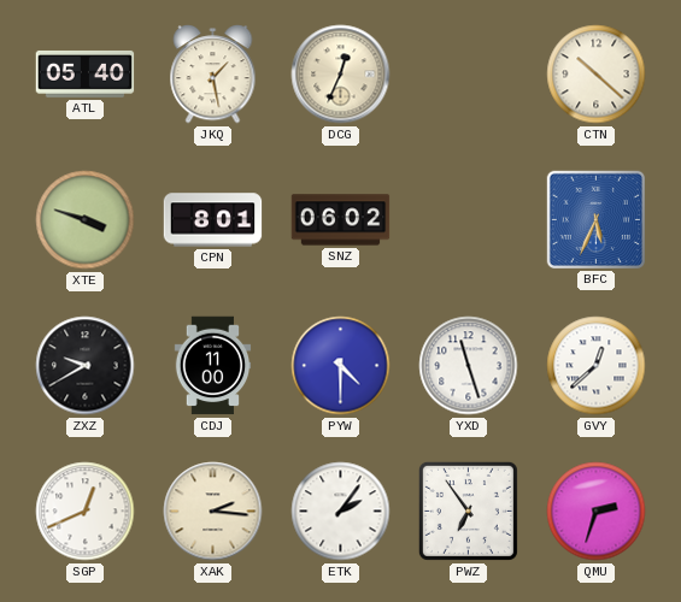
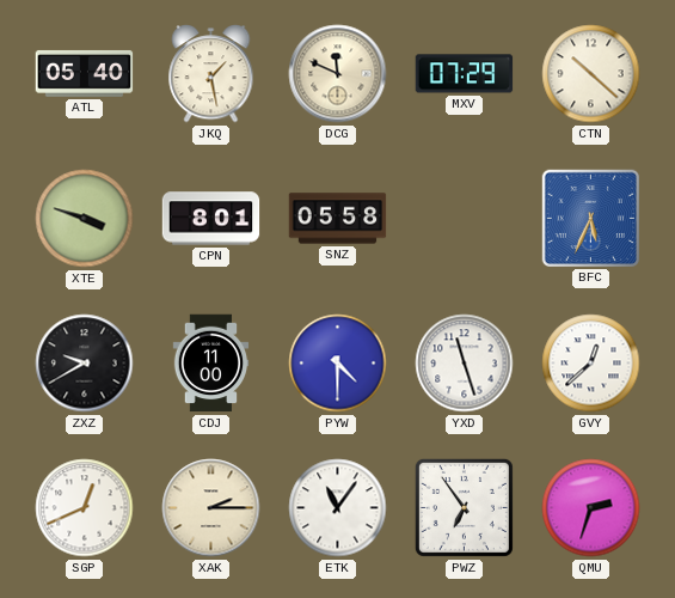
DCG: 12:34 -> 11:49 (338, 74)
MXV: none -> 07:29 (465, 74)
SNZ: 06:02 -> 05:58 (338, 219)
XAK: 2:16 -> 2:15 (211, 508)
ETK: 2:06 -> 11:06 (338, 508)
